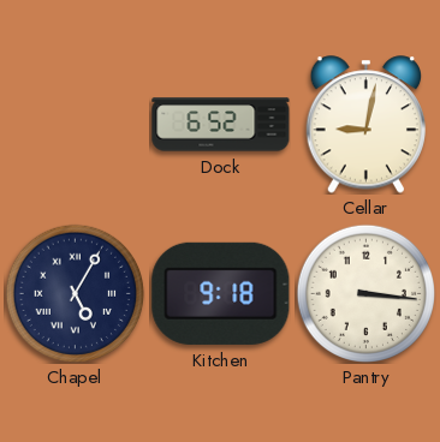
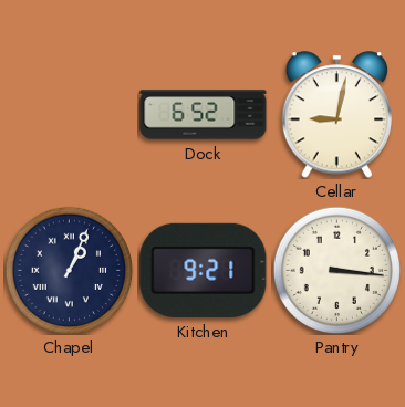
Chapel: 5:05 -> 1:04 (69, 270)
Kitchen: 9:18 -> 9:21 (204, 270)
